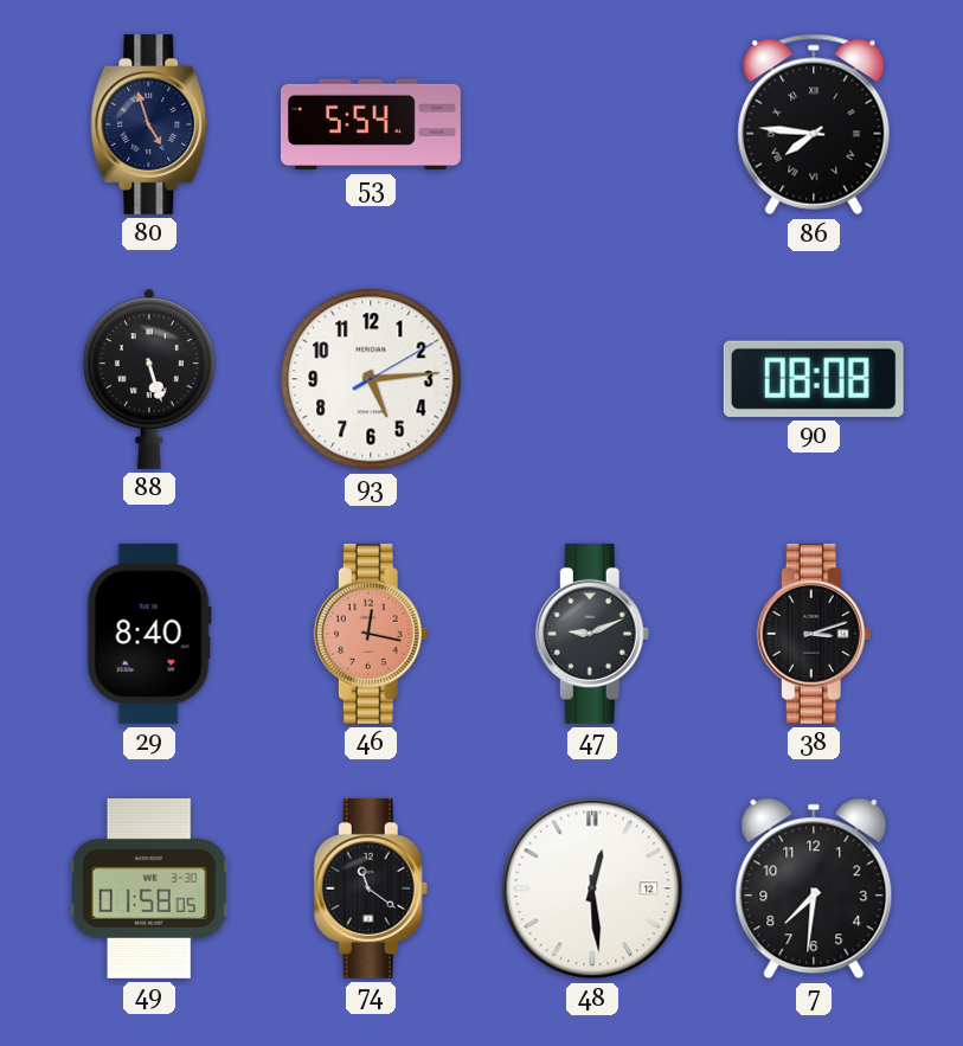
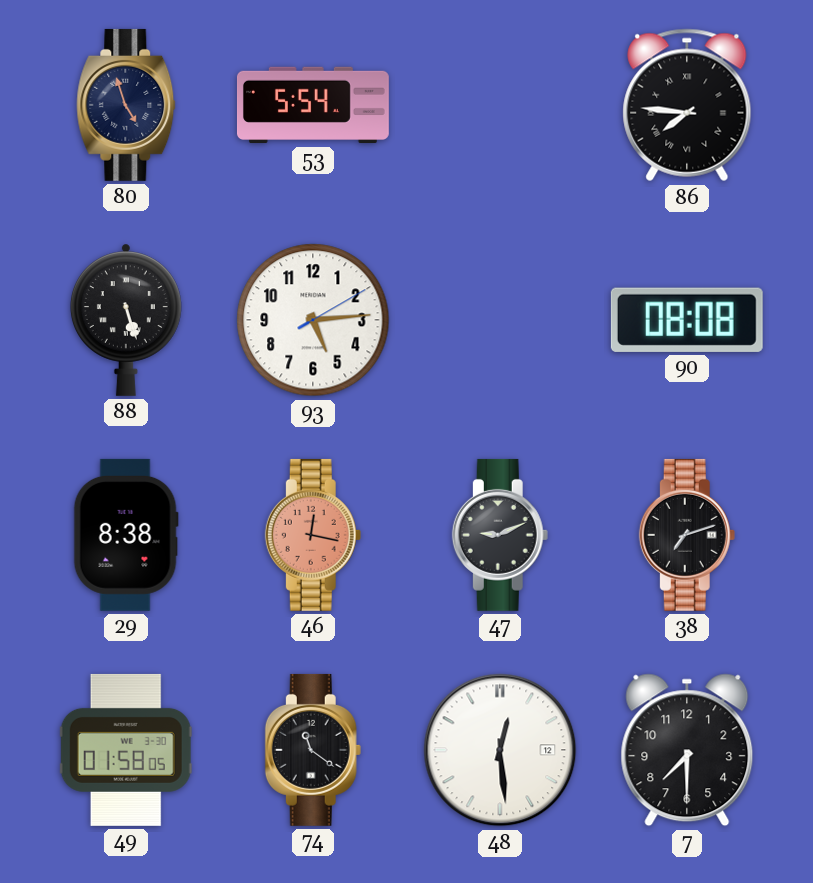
29: 8:40 -> 8:38 (126, 535)
38: 3:12 -> 7:12 (687, 535)
7: 7:31 -> 7:30 (687, 750)
